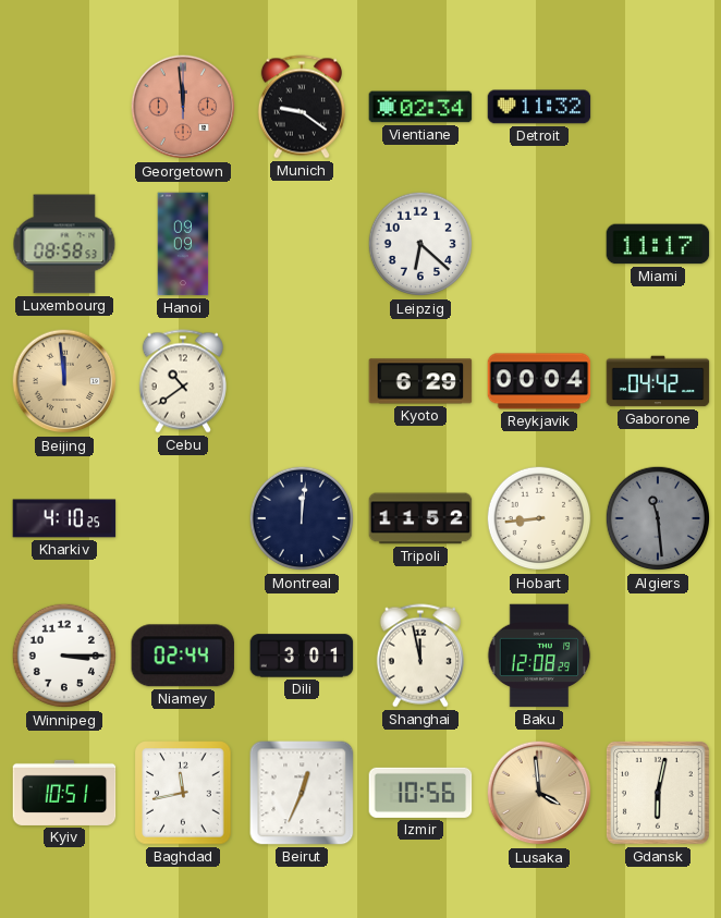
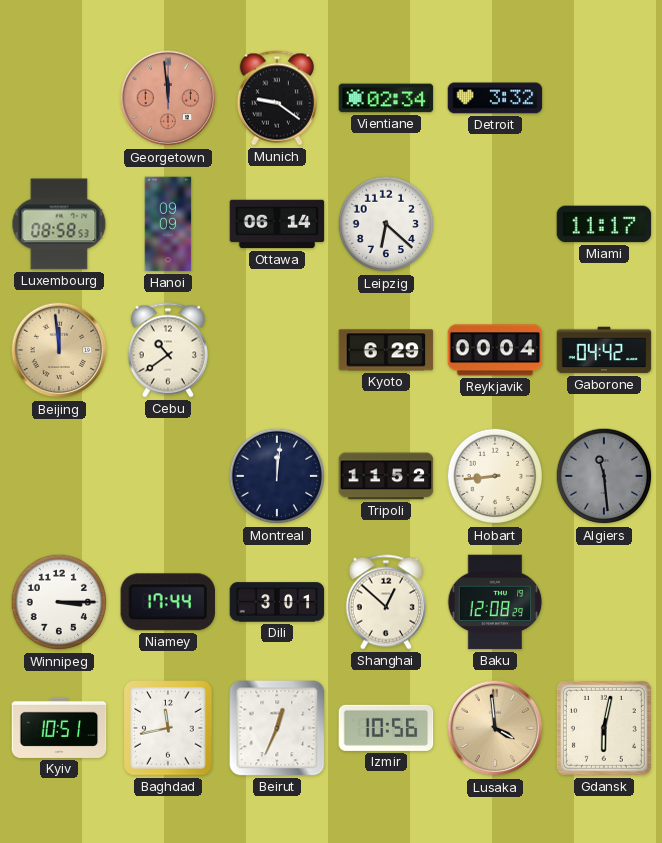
Detroit: 11:32 -> 3:32 (495, 98)
Ottawa: none -> 06:14 (277, 224)
Kharkiv: 4:10 -> none (64, 518)
Niamey: 02:44 -> 17:44 (168, 602)
Shanghai: 11:58 -> 12:52 (386, 602)
